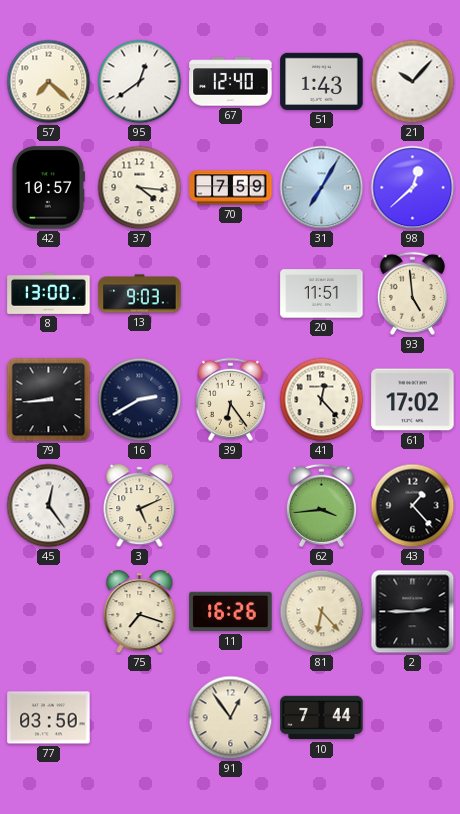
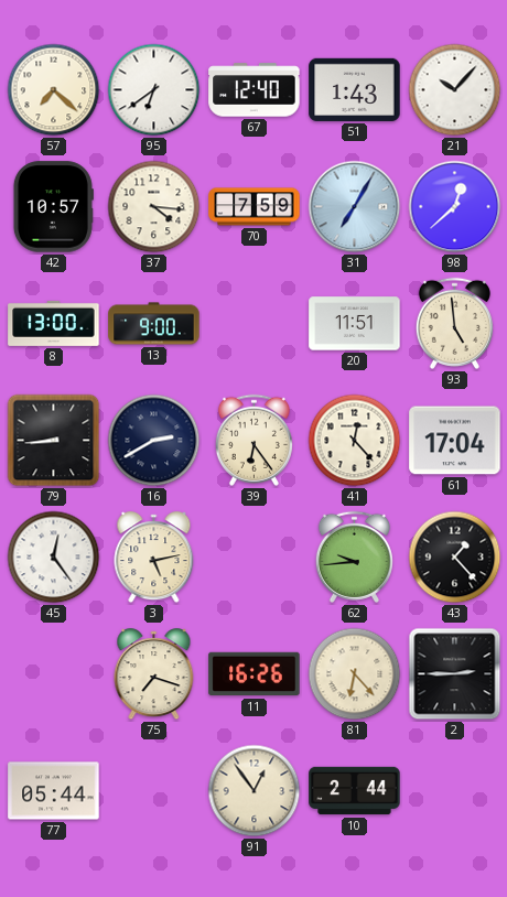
95: 12:39 -> 6:39 (154, 90)
13: 9:03 -> 9:00 (154, 324)
61: 17:02 -> 17:04 (455, 441)
3: 5:11 -> 5:13 (154, 558)
62: 3:44 -> 9:44 (354, 556)
77: 03:50 -> 05:44 (54, 791)
10: 7:44 -> 2:44 (355, 791)
